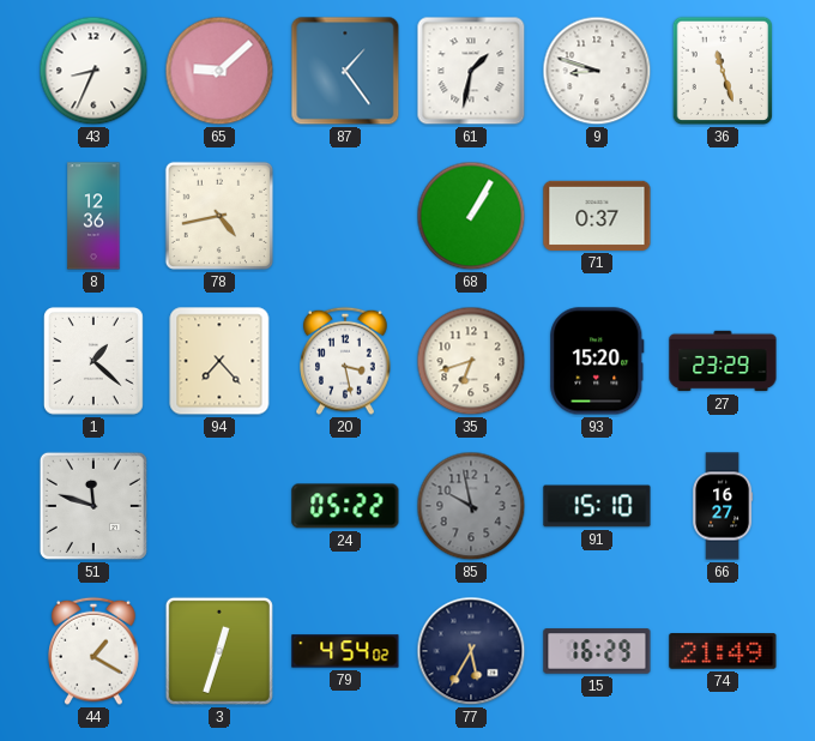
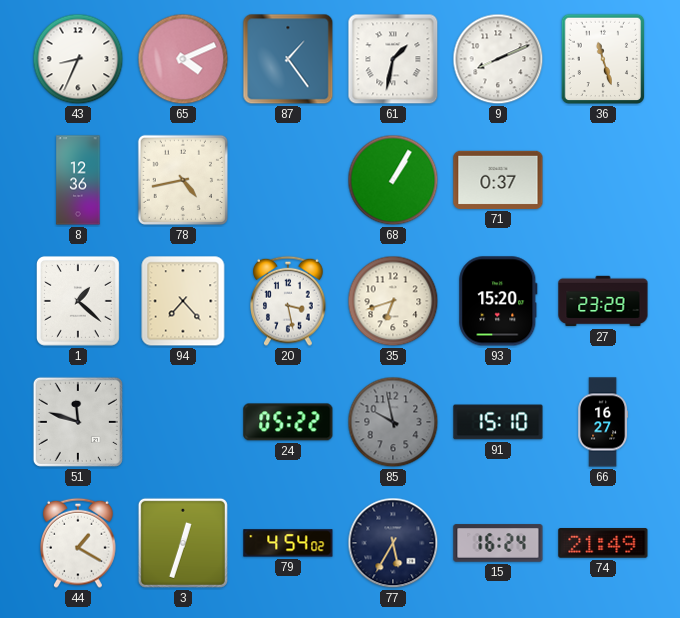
65: 9:08 -> 4:11 (183, 59)
9: 8:48 -> 8:11 (498, 59)
15: 16:29 -> 16:24 (498, 543)
